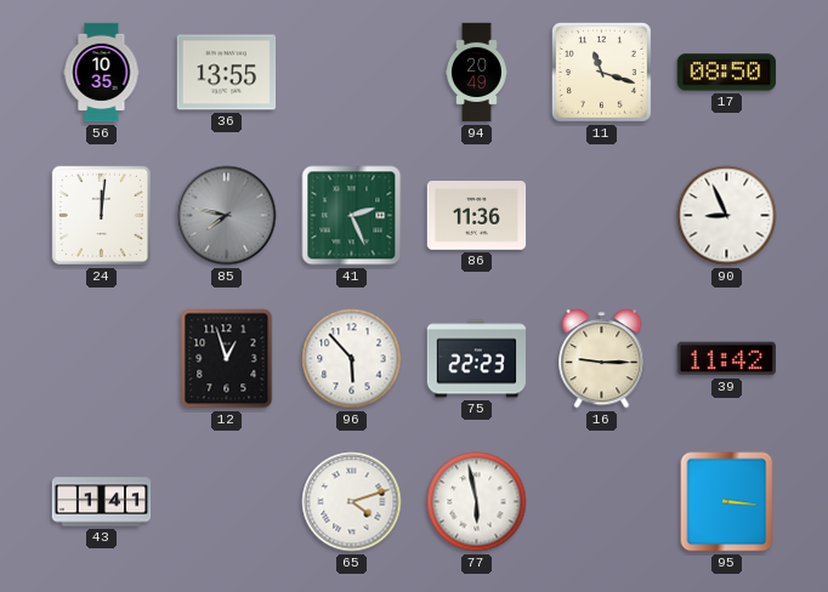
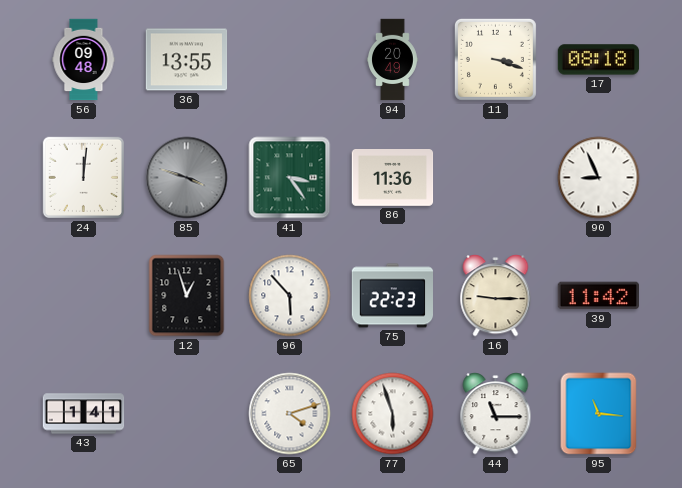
56: 10:35 -> 09:48 (84, 60)
11: 11:18 -> 3:18 (495, 59)
17: 08:50 -> 08:18 (599, 60)
85: 7:47 -> 3:48 (187, 178)
41: 2:26 -> 3:24 (290, 178)
77: 5:58 -> 5:57 (393, 414)
44: none -> 11:15 (496, 414)
95: 3:16 -> 11:16 (599, 414)
